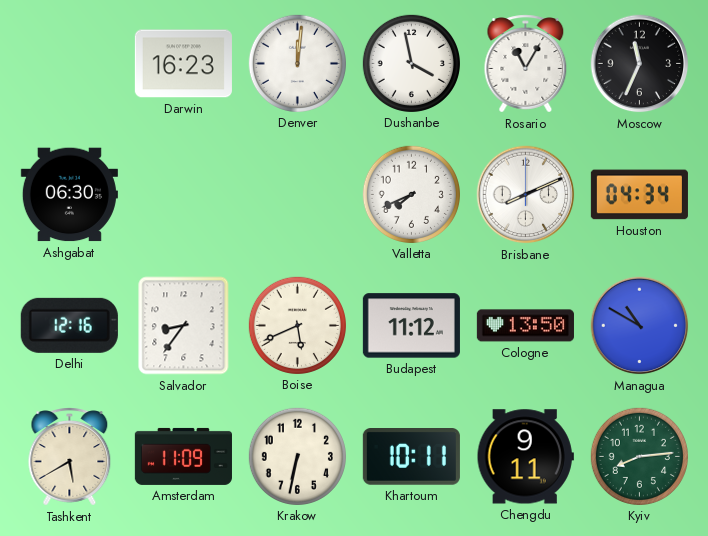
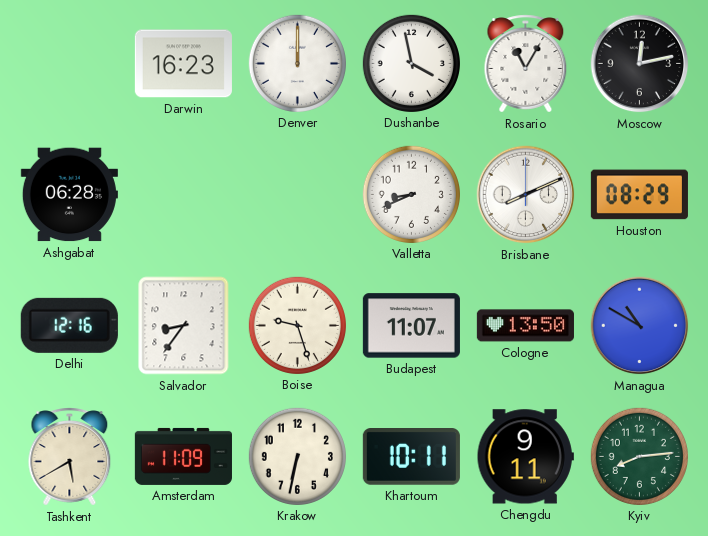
Denver: 12:01 -> 12:00 (297, 63)
Moscow: 11:34 -> 12:13 (640, 64)
Ashgabat: 06:30 -> 06:28 (69, 195)
Valletta: 7:41 -> 8:41 (411, 194)
Houston: 04:34 -> 08:29 (639, 195)
Boise: 5:41 -> 9:27 (297, 325)
Budapest: 11:12 -> 11:07 (411, 326)
